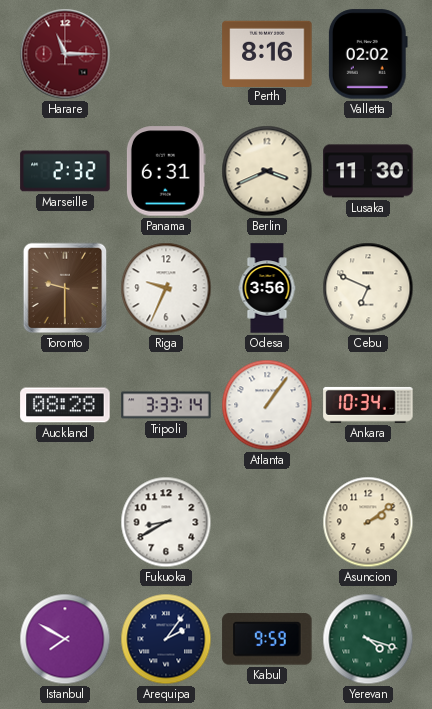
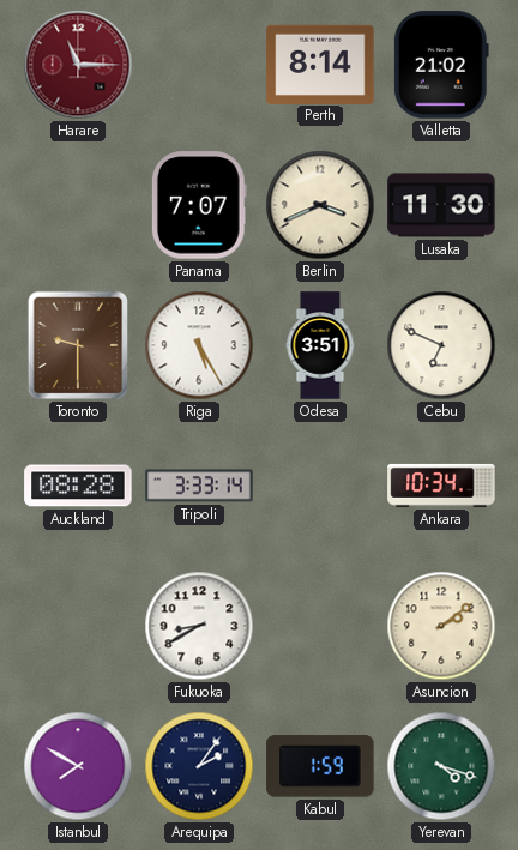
Perth: 8:16 -> 8:14 (320, 64)
Valletta: 02:02 -> 21:02 (441, 65)
Marseille: 2:32 -> none (65, 171)
Panama: 6:31 -> 7:07 (199, 205)
Riga: 9:34 -> 5:25 (199, 345)
Odesa: 3:56 -> 3:51 (320, 345)
Atlanta: 1:06 -> none (267, 405)
Kabul: 9:59 -> 1:59 (320, 766)
